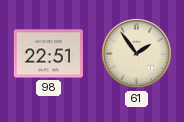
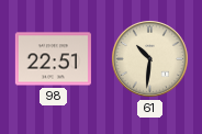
61: 1:54 -> 10:31 (149, 58)
